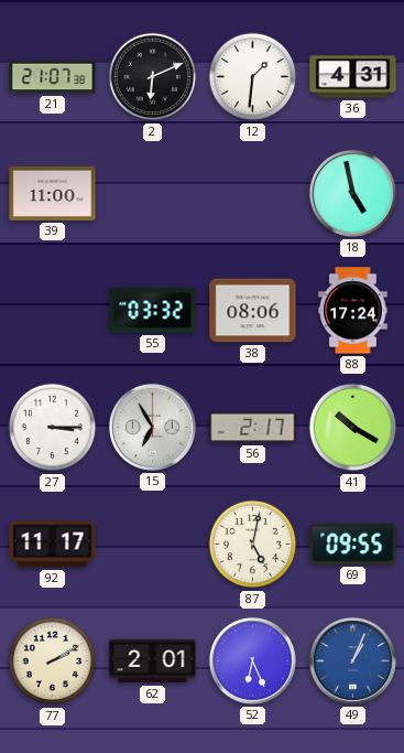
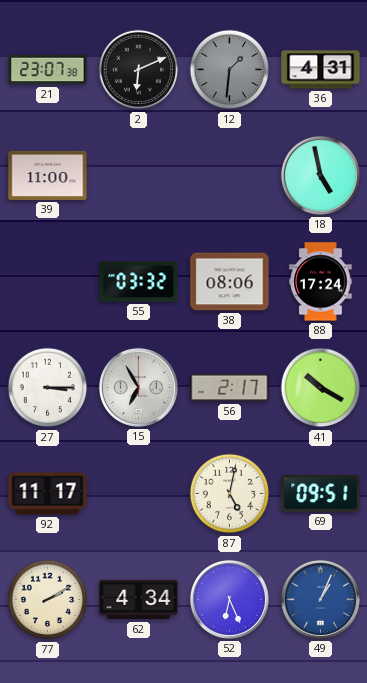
21: 21:07 -> 23:07 (48, 70)
12 dial: white -> grey (230, 70)
69: 09:55 -> 09:51 (321, 493)
62: 2:01 -> 4:34 (139, 600)
